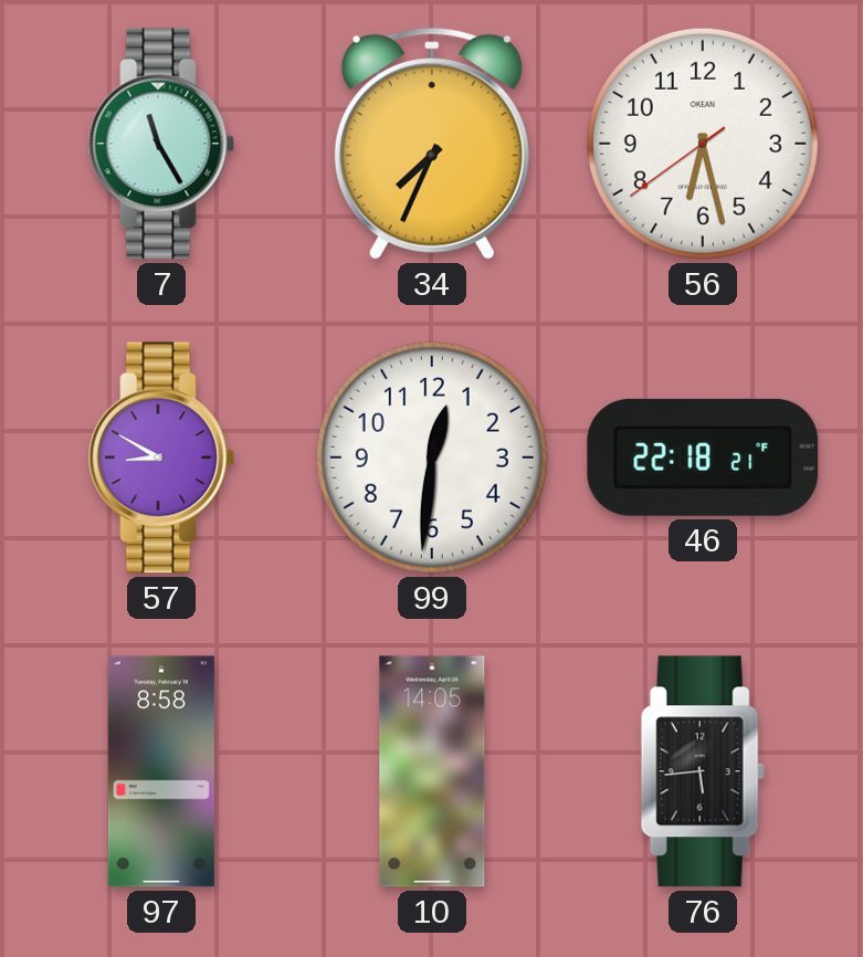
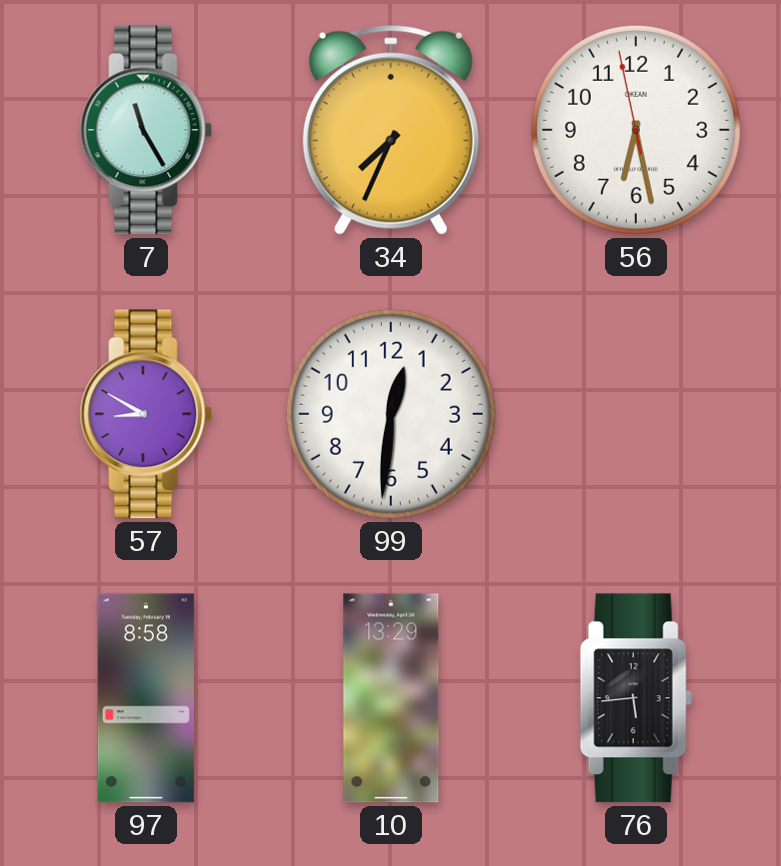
56: 6:27:39 -> 6:27:58 (636, 130)
46: 22:18 -> none (703, 458)
10: 14:05 -> 13:29 (391, 698)
